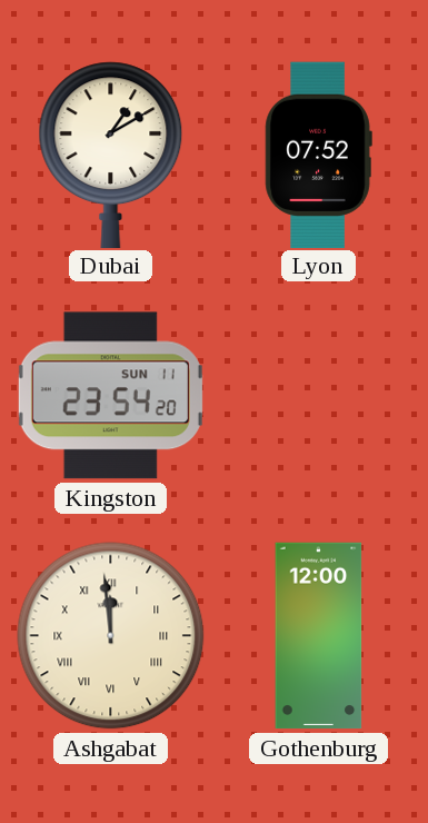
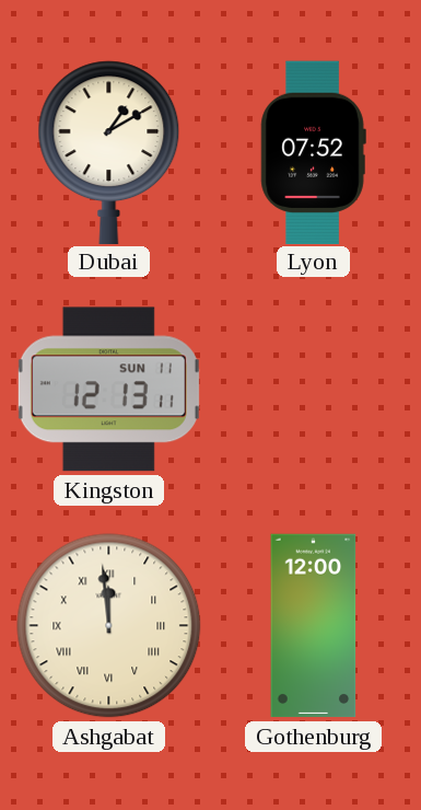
Kingston: 23:54 -> 12:13 (108, 390)
